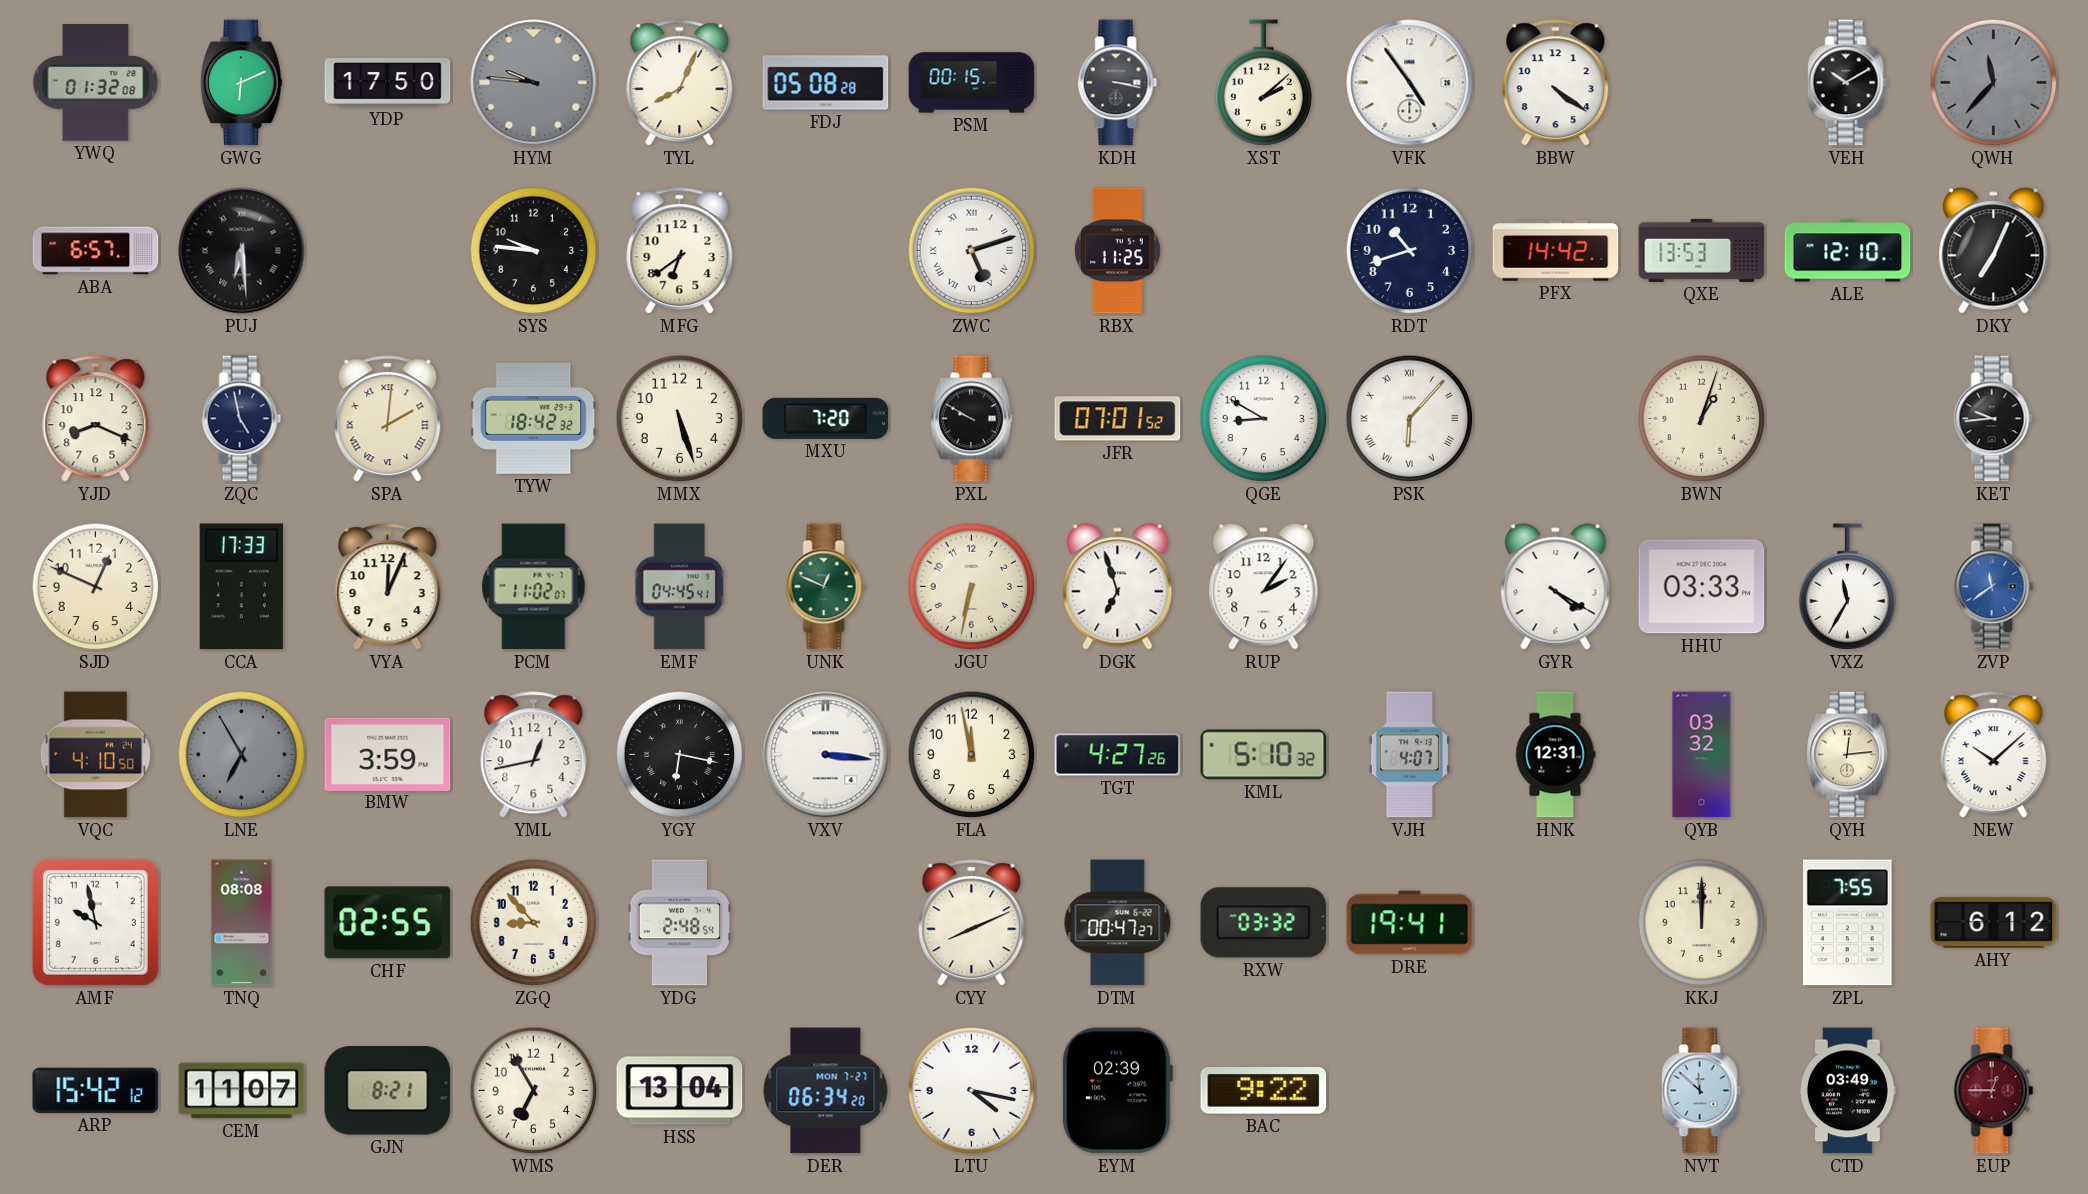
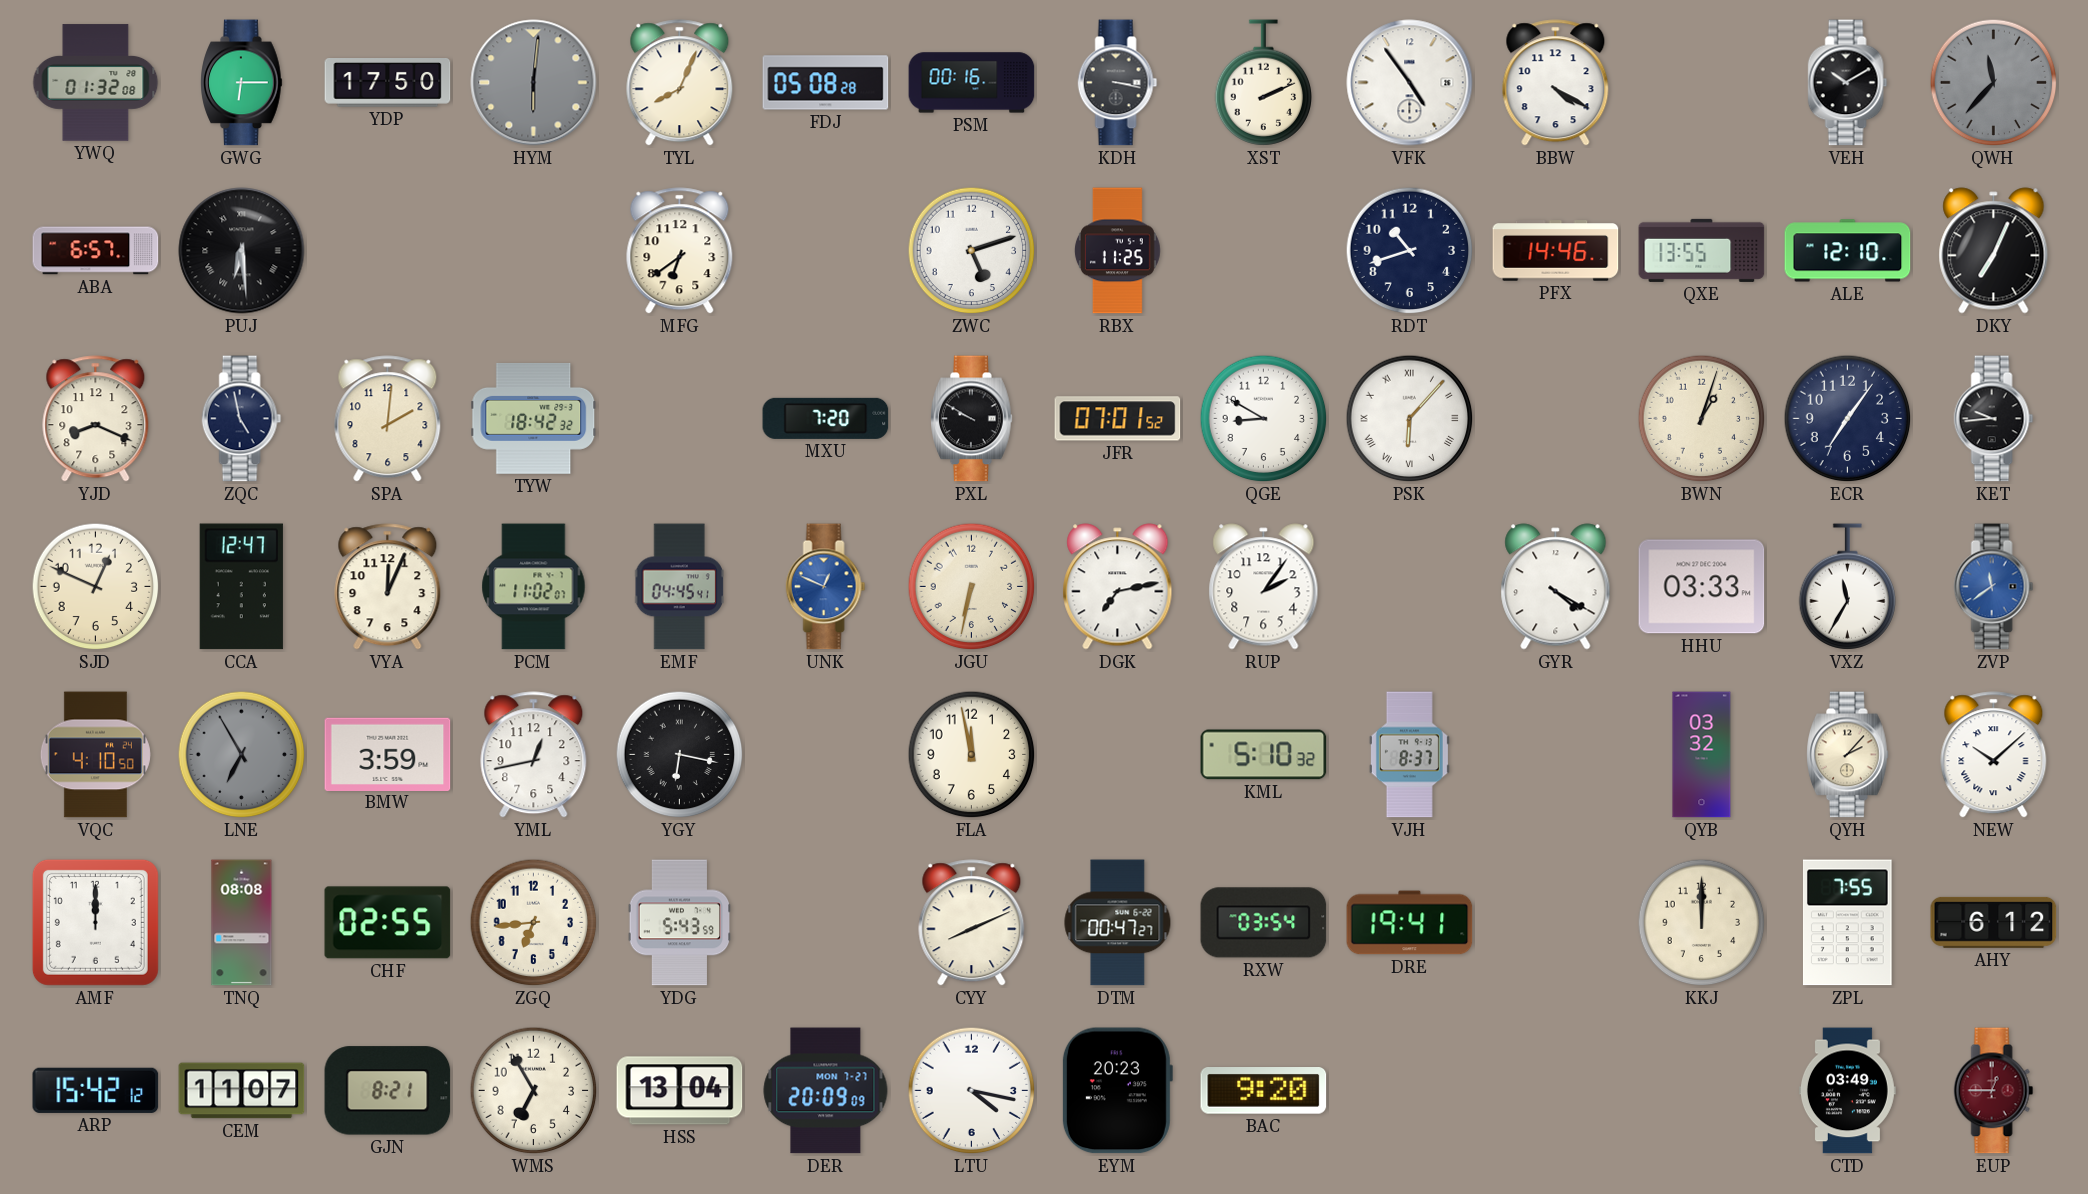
GWG: 6:11 -> 6:15 (242, 83)
HYM: 9:46 -> 6:01 (534, 83)
PSM: 00:15 -> 00:16 (972, 83)
XST: 2:08 -> 2:11 (1264, 83)
BBW: 4:21 -> 4:20 (1556, 83)
SYS: 9:46 -> none (534, 251)
ZWC numerals: Roman -> Arabic (972, 251)
PFX: 14:42 -> 14:46 (1556, 251)
QXE: 13:53 -> 13:55 (1702, 250)
SPA numerals: Roman -> Arabic (388, 419)
MMX: 5:27 -> none (680, 419)
ECR: none -> 7:06 (1848, 419)
CCA: 17:33 -> 12:47 (241, 587)
UNK dial: green -> blue (826, 587)
DGK: 6:57 -> 7:13 (1118, 587)
VXV: 3:16 -> none (826, 755)
TGT: 4:27 -> none (1118, 755)
VJH: 4:07 -> 8:37 (1409, 755)
HNK: 12:31 -> none (1555, 755)
QYH: 12:14 -> 2:07 (1848, 755)
AMF: 9:58 -> 12:00 (95, 922)
ZGQ: 8:53 -> 6:44 (534, 923)
YDG: 2:48 -> 5:43 (680, 923)
RXW: 03:32 -> 03:54 (1264, 923)
DER: 06:34 -> 20:09 (826, 1091)
EYM: 02:39 -> 20:23 (1117, 1091)
BAC: 9:22 -> 9:20 (1264, 1091)
NVT: 11:52 -> none (1702, 1091)
